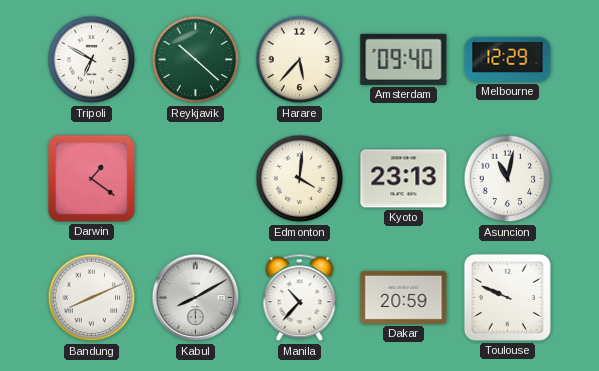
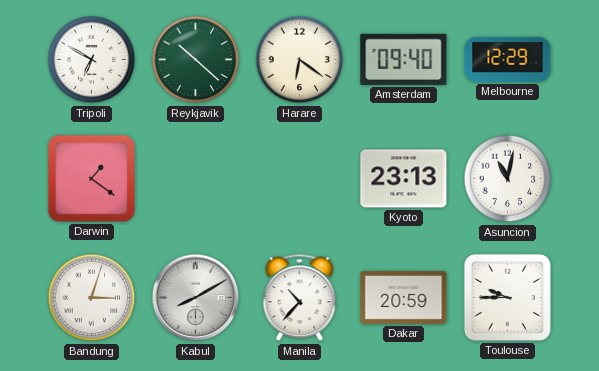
Harare: 5:37 -> 6:21 (300, 60)
Edmonton: 4:01 -> none (300, 179)
Bandung: 8:11 -> 3:03 (92, 298)
Toulouse: 9:49 -> 9:45 (507, 297)
